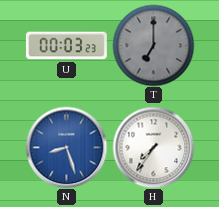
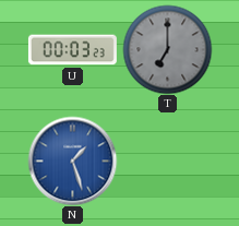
N: 8:27 -> 1:27 (72, 160)
H: 7:36 -> none (153, 147)
